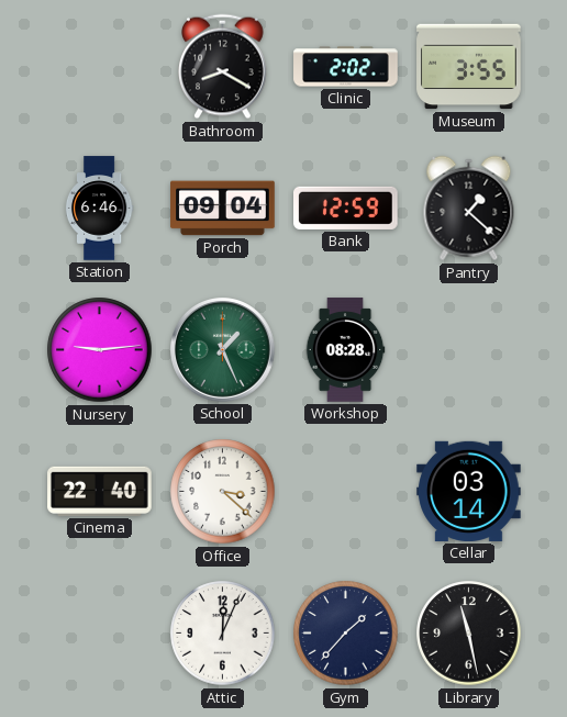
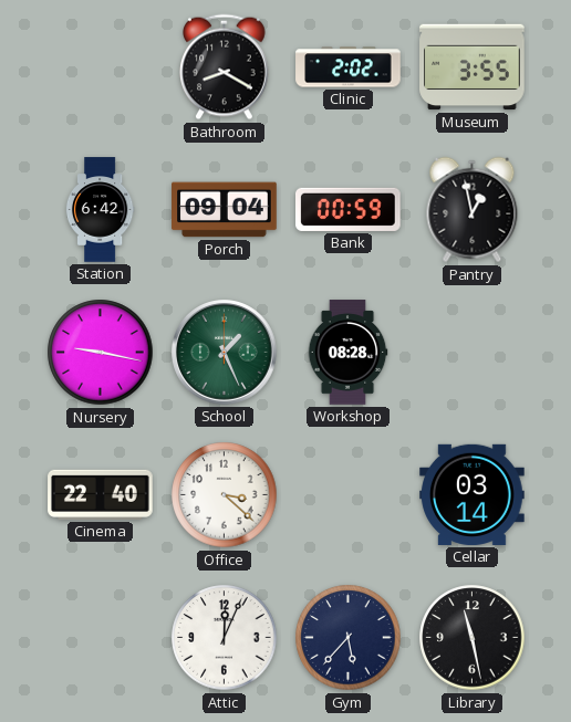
Station: 6:46 -> 6:42 (100, 210)
Bank: 12:59 -> 00:59 (349, 209)
Pantry: 1:22 -> 12:58 (473, 210)
Nursery: 9:14 -> 9:17 (101, 353)
Gym: 1:37 -> 5:37 (349, 638)
